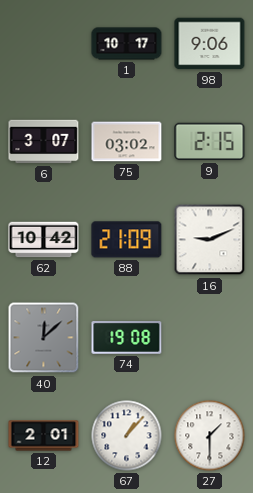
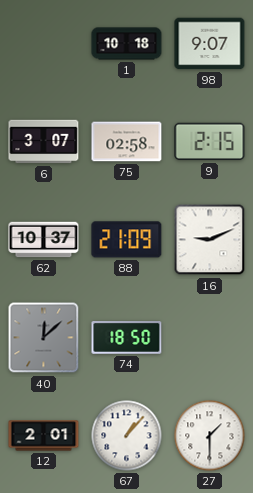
1: 10:17 -> 10:18 (127, 44)
98: 9:06 -> 9:07 (210, 44)
75: 03:02 -> 02:58 (127, 142)
62: 10:42 -> 10:37 (44, 240)
74: 19:08 -> 18:50 (127, 338)
